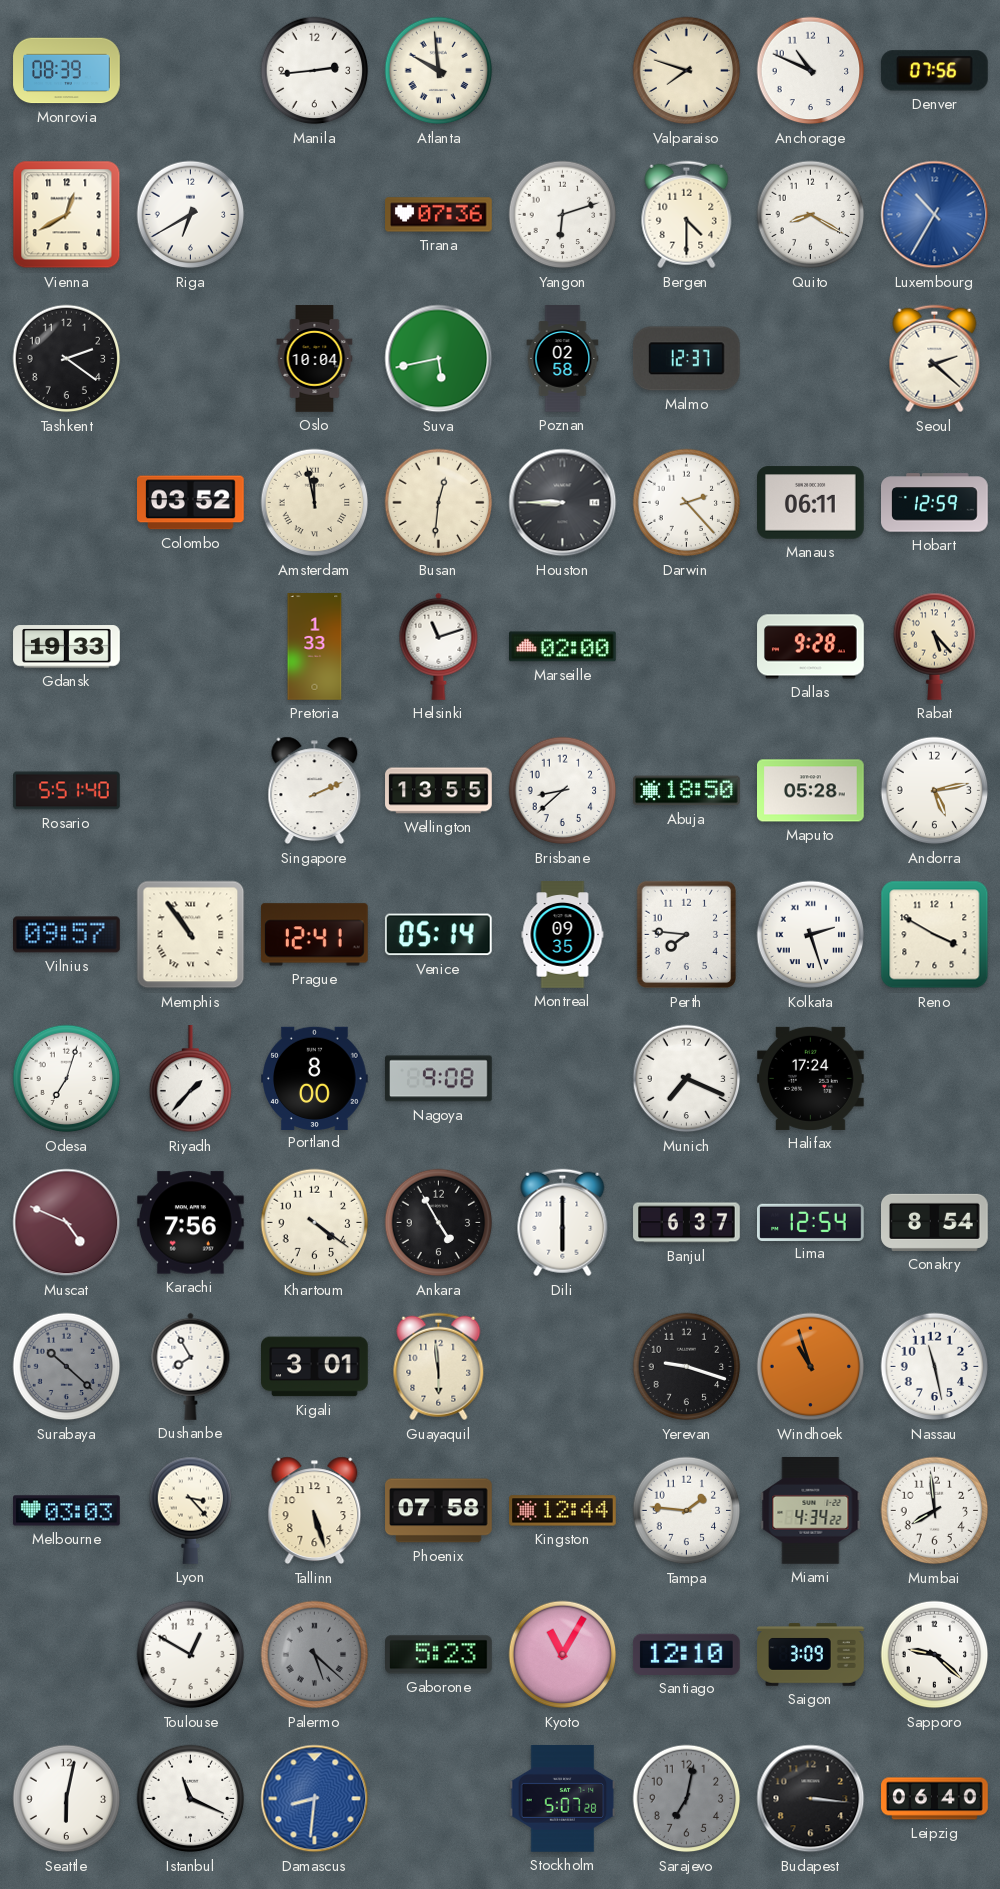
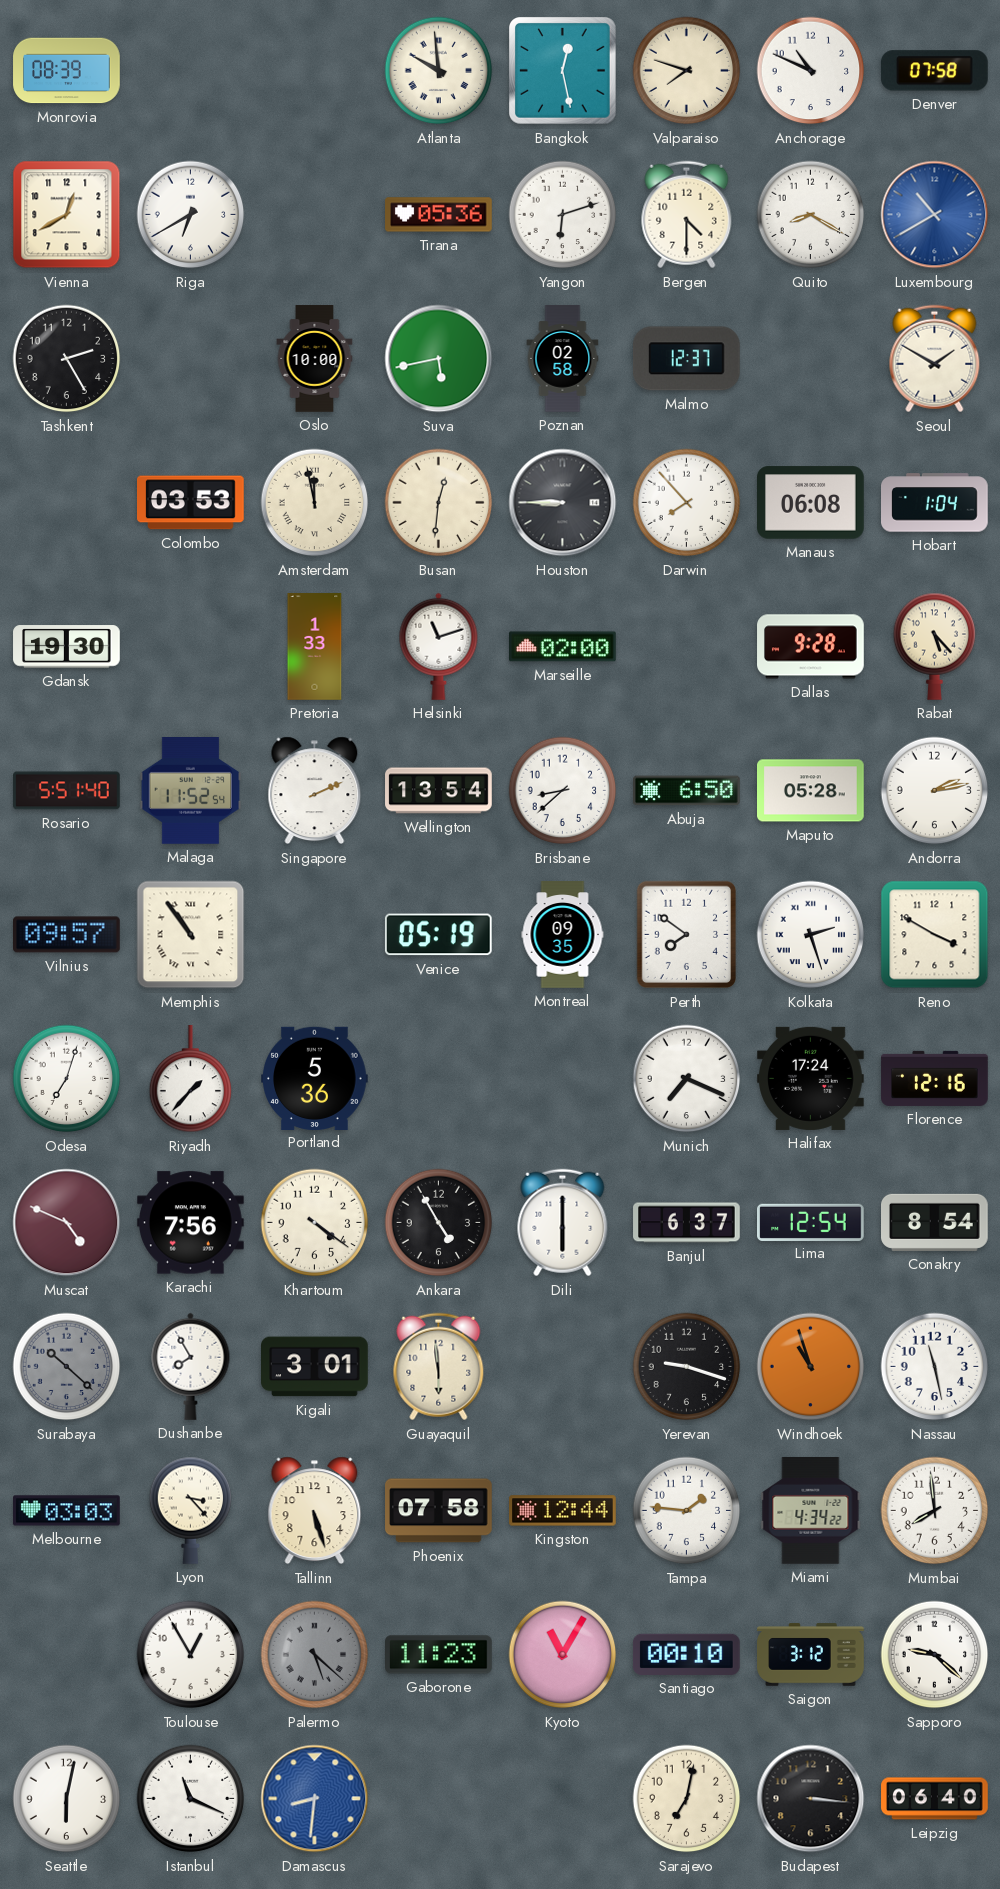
Manila: 2:44 -> none (315, 71)
Bangkok: none -> 12:28 (563, 71)
Denver: 07:56 -> 07:58 (934, 71)
Tirana: 07:36 -> 05:36 (439, 215)
Luxembourg: 10:35 -> 10:40 (935, 215)
Tashkent: 2:21 -> 2:25 (67, 359)
Oslo: 10:04 -> 10:00 (315, 359)
Seoul: 2:22 -> 1:50 (935, 359)
Colombo: 03:52 -> 03:53 (191, 503)
Darwin: 2:23 -> 7:53 (687, 503)
Manaus: 06:11 -> 06:08 (811, 503)
Hobart: 12:59 -> 1:04 (935, 503)
Gdansk: 19:33 -> 19:30 (67, 647)
Malaga: none -> 11:52 (191, 791)
Wellington: 13:55 -> 13:54 (439, 791)
Abuja: 18:50 -> 6:50 (687, 791)
Andorra: 5:13 -> 2:13 (935, 791)
Prague: 12:41 -> none (314, 935)
Venice: 05:14 -> 05:19 (438, 935)
Perth: 7:46 -> 7:51 (687, 935)
Portland: 8:00 -> 5:36 (315, 1078)
Nagoya: 9:08 -> none (439, 1079)
Florence: none -> 12:16 (935, 1078)
Toulouse: 12:50 -> 12:55 (191, 1655)
Gaborone: 5:23 -> 11:23 (439, 1655)
Santiago: 12:10 -> 00:10 (687, 1654)
Saigon: 3:09 -> 3:12 (811, 1655)
Stockholm: 5:07 -> none (563, 1799)
Sarajevo dial: grey -> cream (687, 1799)
